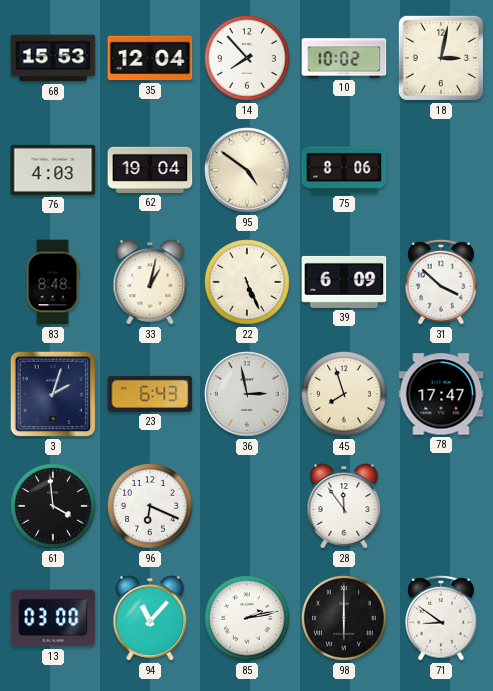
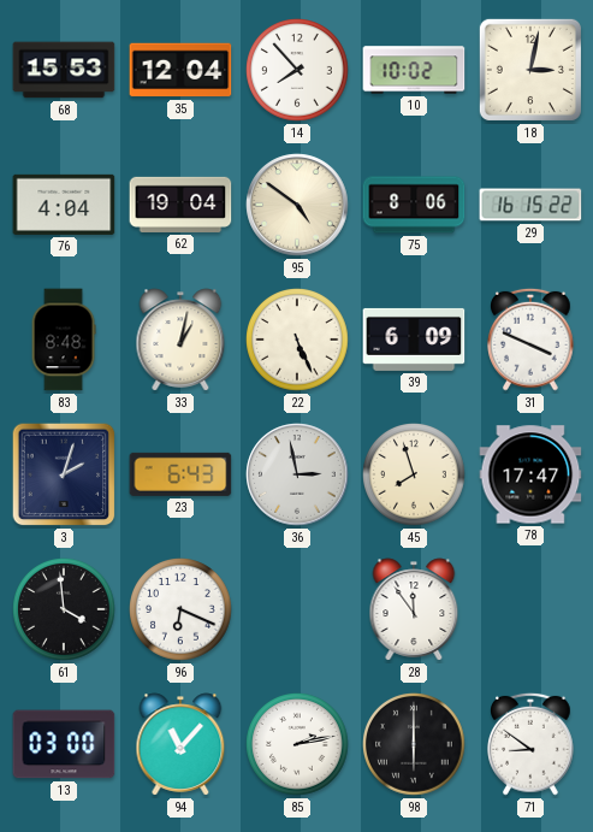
76: 4:03 -> 4:04 (64, 205)
29: none -> 16:15 (530, 205)
31: 3:52 -> 3:49 (532, 340)
